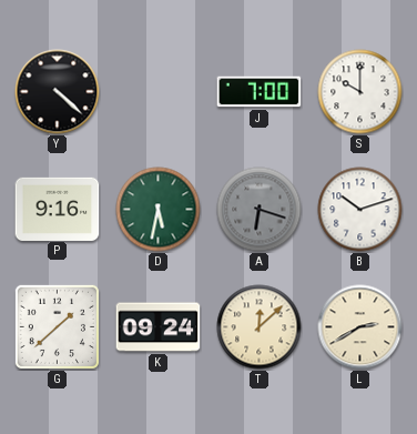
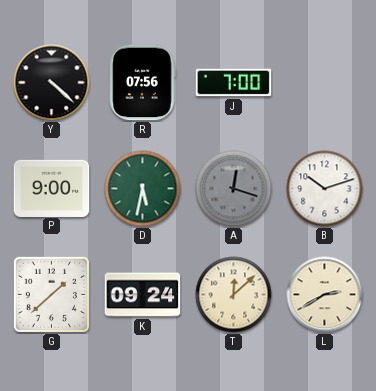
R: none -> 07:56 (142, 83)
S: 10:00 -> none (360, 92)
P: 9:16 -> 9:00 (52, 188)
A: 6:18 -> 12:18 (234, 189)
